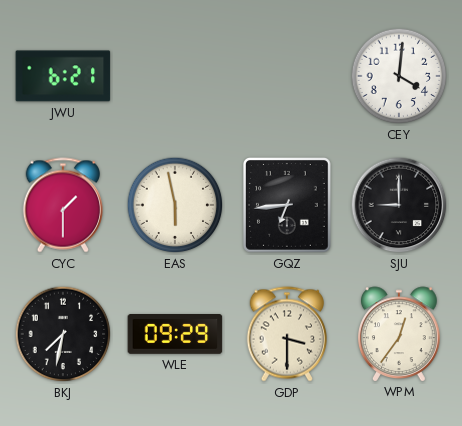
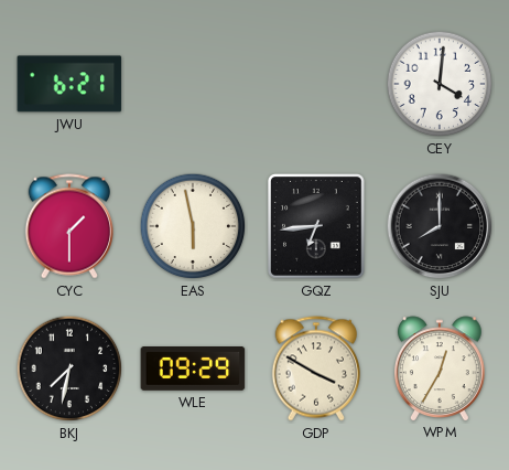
SJU: 9:00 -> 8:00 (440, 226)
GDP: 3:30 -> 3:50 (315, 368)
WPM: 12:36 -> 12:35 (440, 368)
